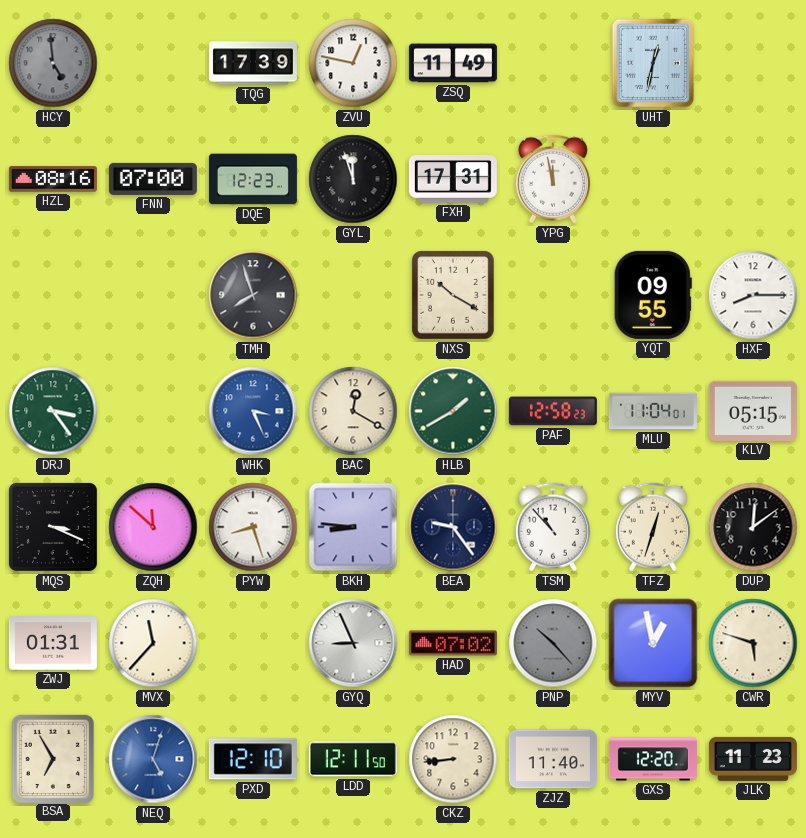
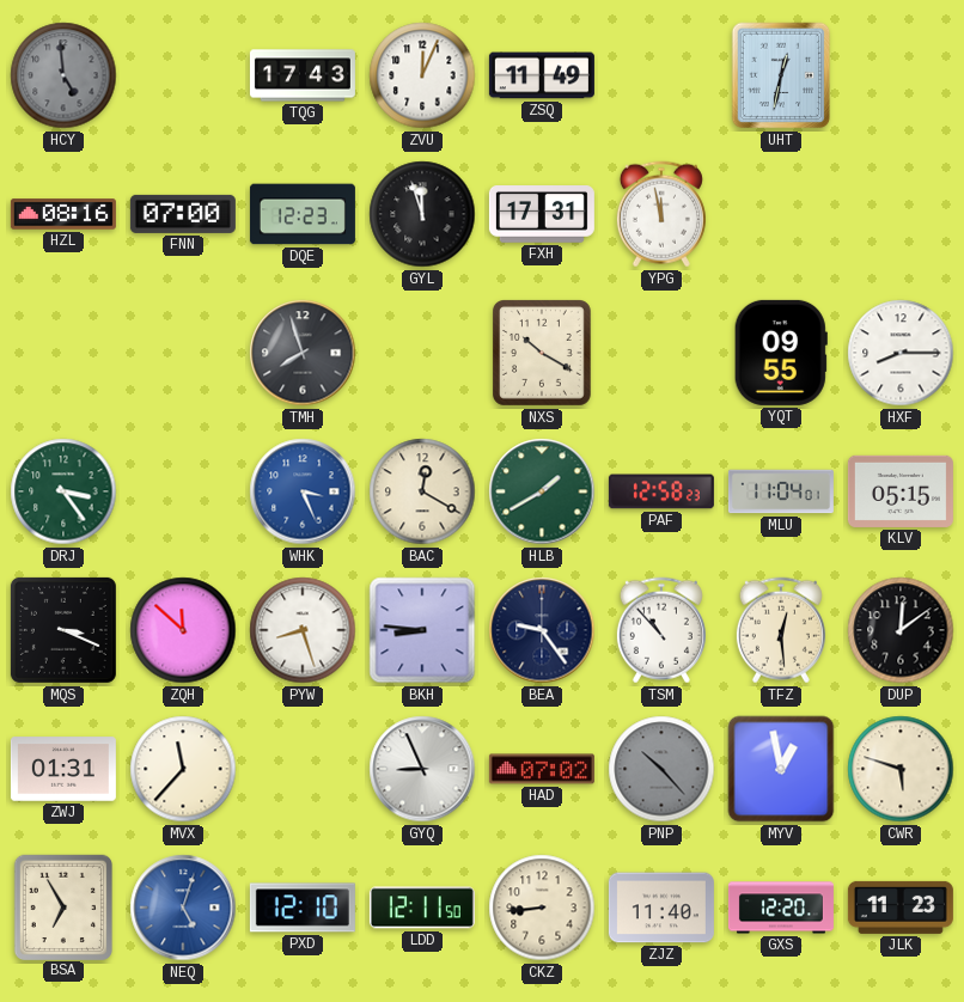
TQG: 17:39 -> 17:43 (303, 75)
ZVU: 12:47 -> 12:04 (422, 75)
TFZ: 12:33 -> 12:29 (781, 630)
